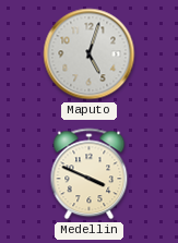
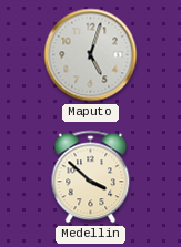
Medellin: 3:49 -> 3:52 (91, 177)
